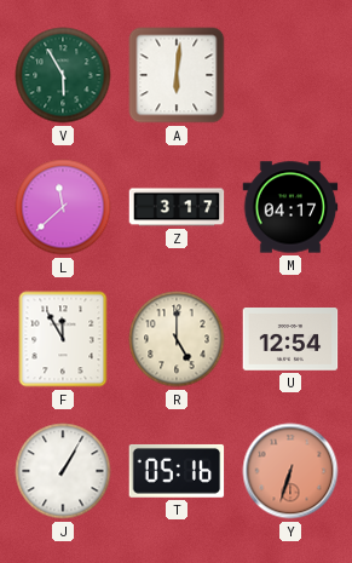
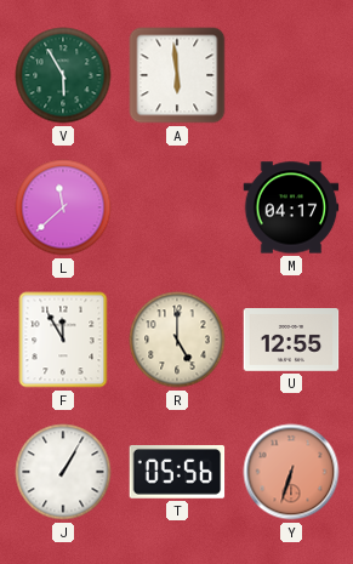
A: 6:01 -> 5:59 (177, 75)
Z: 3:17 -> none (177, 207)
U: 12:54 -> 12:55 (291, 340)
T: 05:16 -> 05:56 (177, 472)
